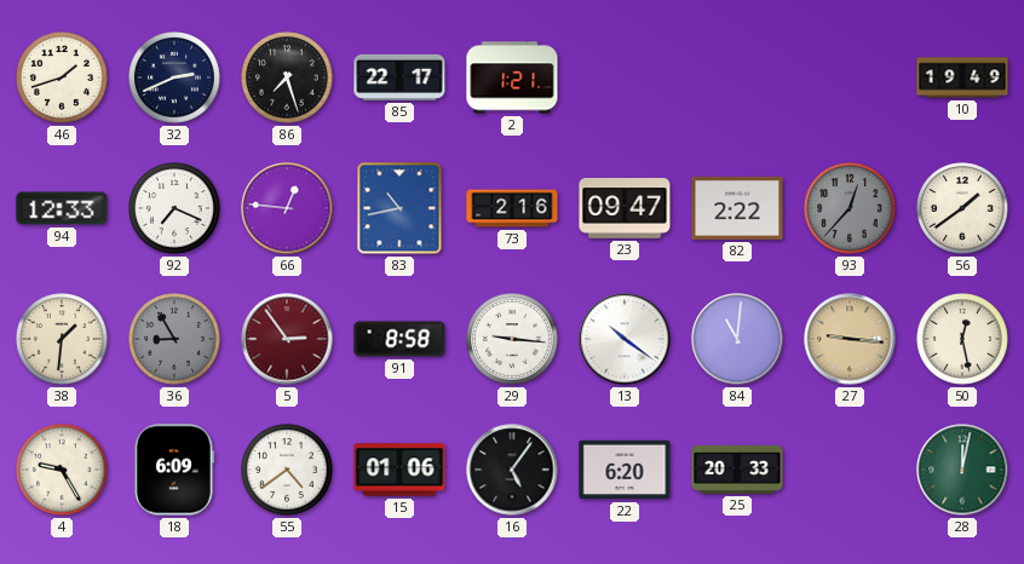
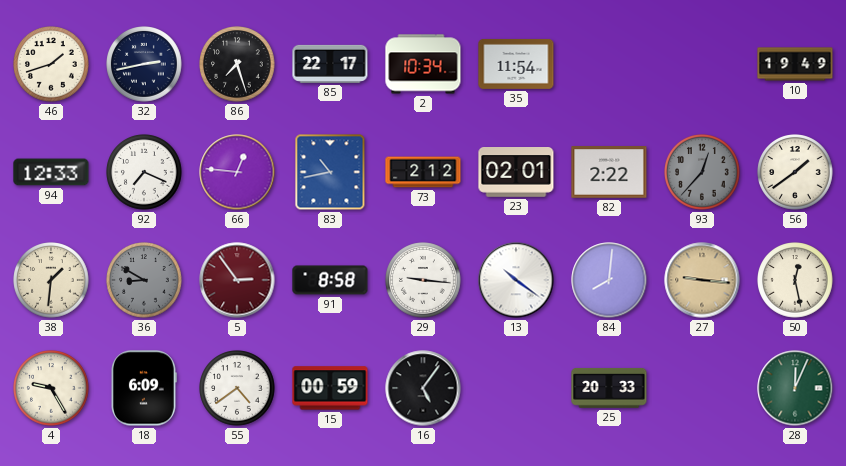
32: 2:41 -> 2:43 (144, 64)
2: 1:21 -> 10:34 (423, 64)
35: none -> 11:54 (516, 64)
73: 2:16 -> 2:12 (423, 172)
23: 09:47 -> 02:01 (516, 173)
36: 8:55 -> 8:50 (144, 280)
84: 11:01 -> 8:01 (609, 280)
15: 01:06 -> 00:59 (330, 388)
22: 6:20 -> none (625, 470)
28: 12:02 -> 12:04 (795, 388)
